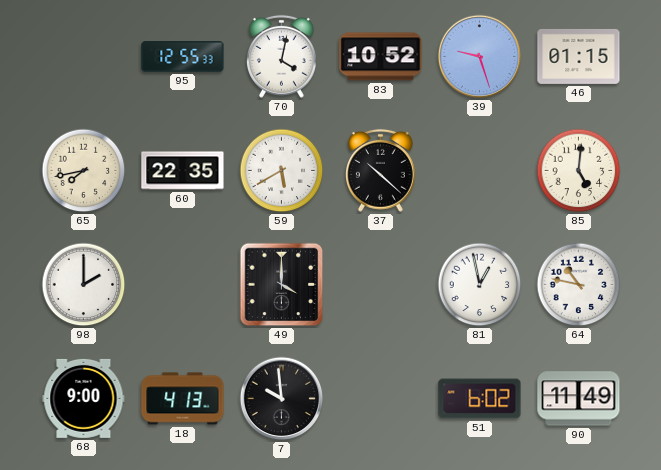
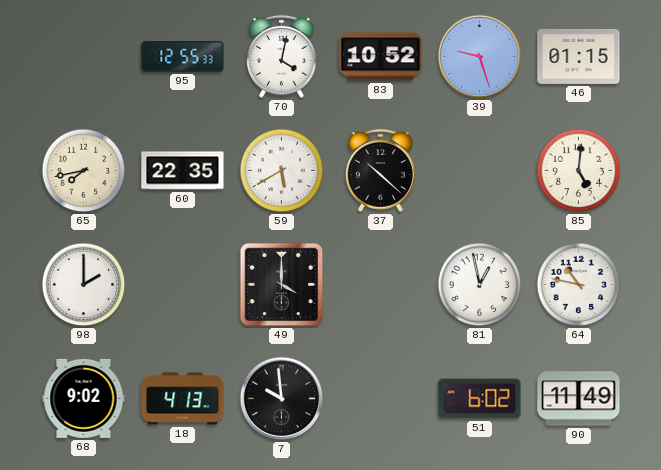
68: 9:00 -> 9:02 (84, 398)
